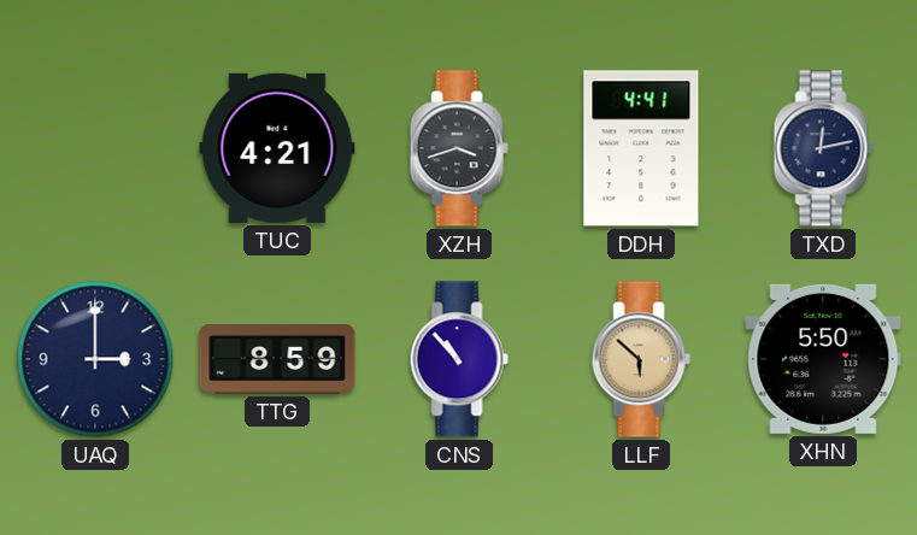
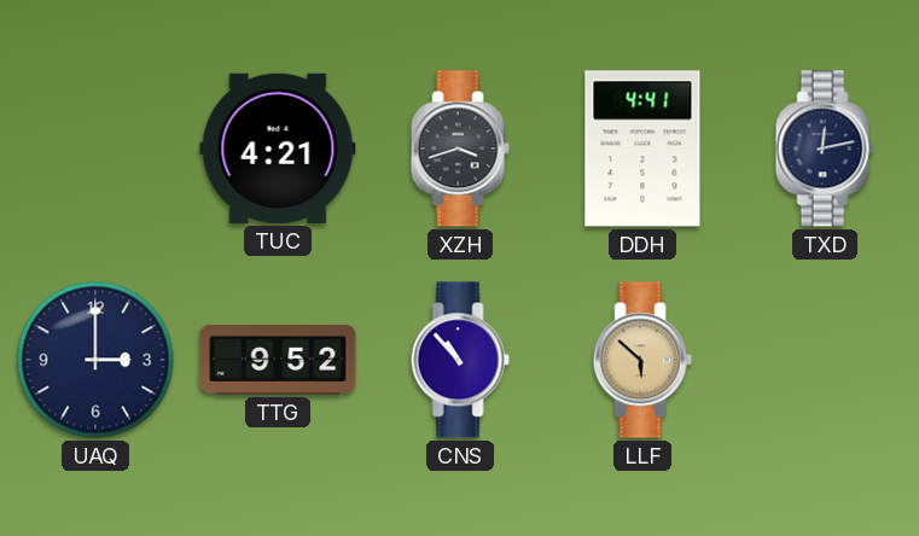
TTG: 8:59 -> 9:52 (278, 361)
XHN: 5:50 -> none (823, 359)
